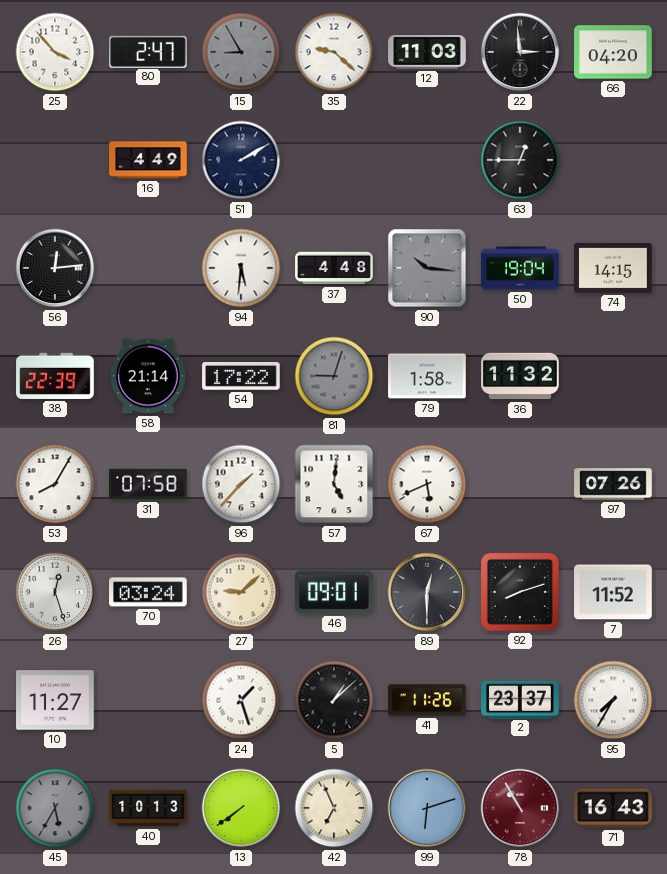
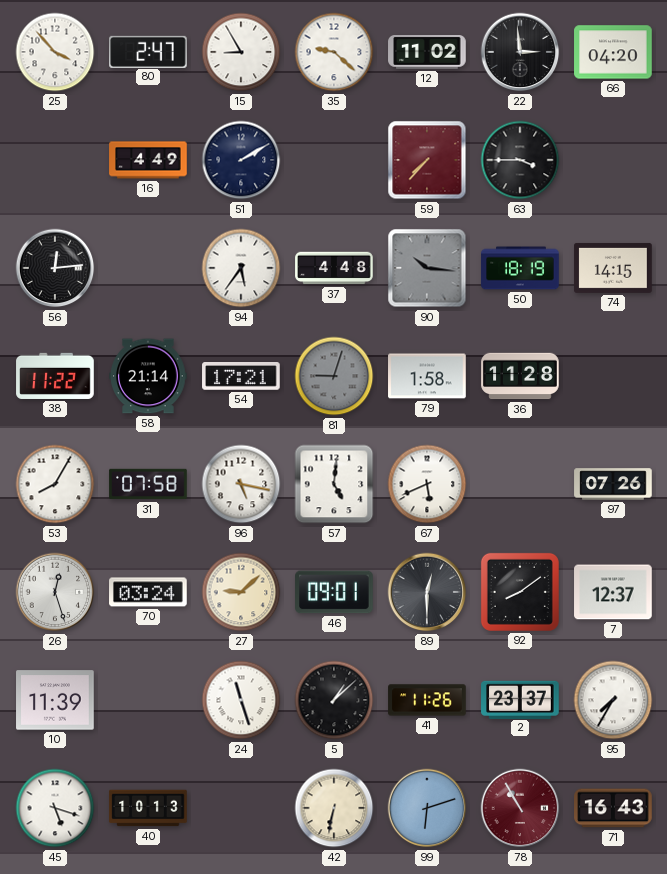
15 dial: grey -> white (241, 52)
12: 11:03 -> 11:02 (427, 53)
59: none -> 7:37 (427, 160)
63: 12:45 -> 3:45 (520, 160)
94: 5:31 -> 5:36 (241, 268)
50: 19:04 -> 18:19 (520, 268)
38: 22:39 -> 11:22 (55, 376)
54: 17:22 -> 17:21 (241, 376)
36: 11:32 -> 11:28 (520, 376)
96: 1:37 -> 5:17 (241, 484)
92: 8:12 -> 8:09 (520, 592)
7: 11:52 -> 12:37 (613, 592)
10: 11:27 -> 11:39 (55, 700)
24: 1:27 -> 11:27 (241, 700)
45: 5:35 -> 5:18 (55, 808)
45 dial: grey -> white (55, 808)
13: 7:39 -> none (241, 808)
42: 6:56 -> 6:32 (334, 808)
